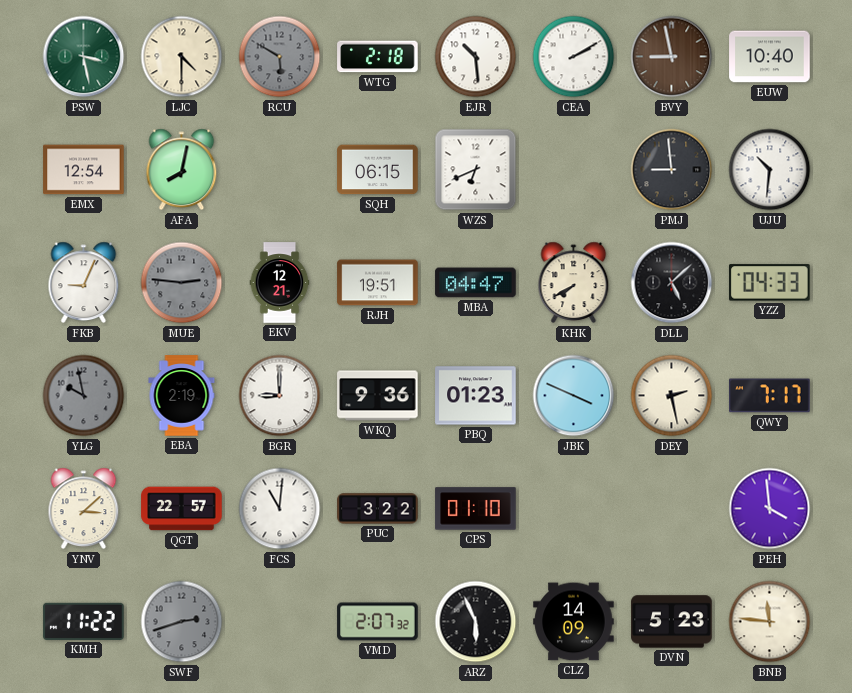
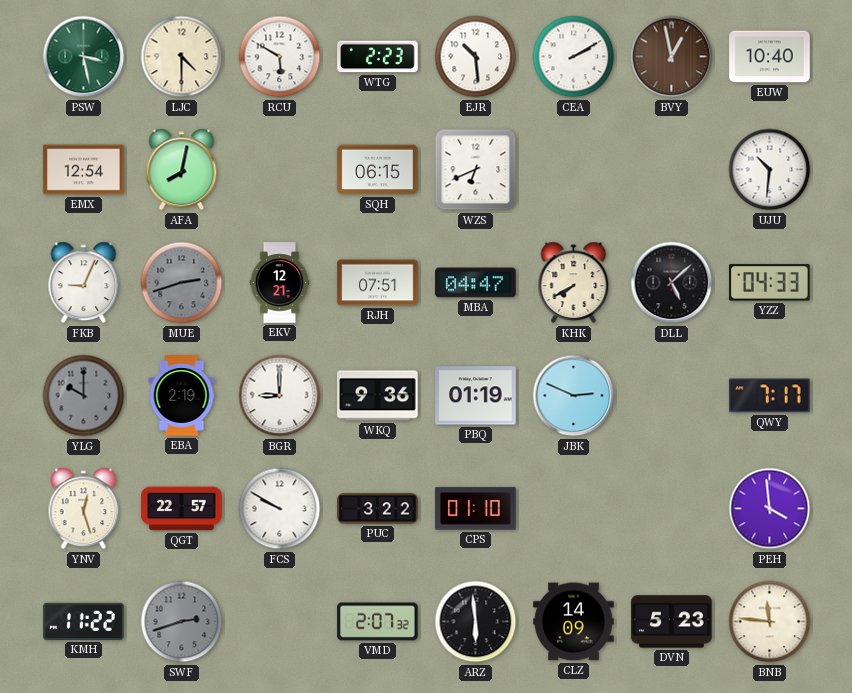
RCU dial: grey -> white (280, 57)
WTG: 2:18 -> 2:23 (378, 57)
BVY: 8:58 -> 12:58 (672, 57)
PMJ: 8:59 -> none (672, 170)
MUE: 2:46 -> 2:42 (182, 283)
RJH: 19:51 -> 07:51 (378, 283)
YLG: 9:58 -> 10:00 (84, 396)
PBQ: 01:23 -> 01:19 (476, 396)
JBK: 3:49 -> 2:49 (574, 396)
DEY: 2:28 -> none (672, 396)
YNV: 3:08 -> 12:27 (84, 509)
FCS: 11:01 -> 9:50 (280, 509)
ARZ: 5:56 -> 5:59 (476, 622)
